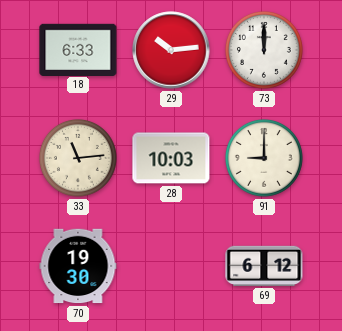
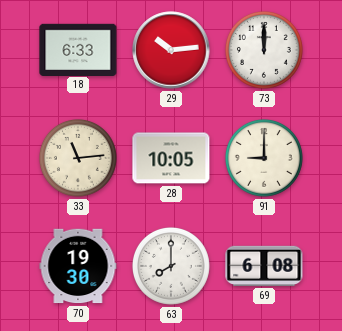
28: 10:03 -> 10:05 (171, 158)
63: none -> 8:00 (171, 266)
69: 6:12 -> 6:08 (264, 266)
